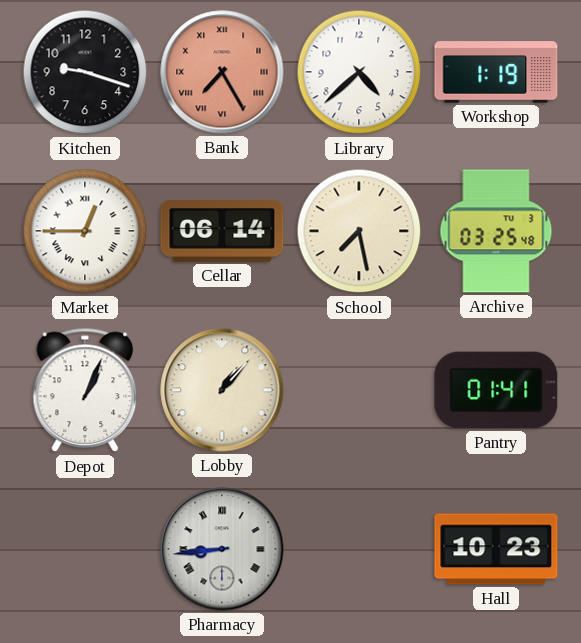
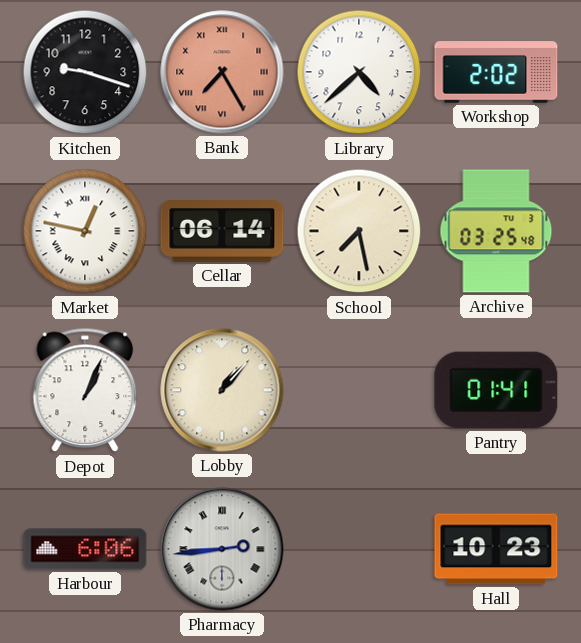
Workshop: 1:19 -> 2:02 (496, 72)
Market: 12:45 -> 12:47 (85, 231)
Harbour: none -> 6:06 (85, 549)
Pharmacy: 8:44 -> 2:44 (222, 549)
